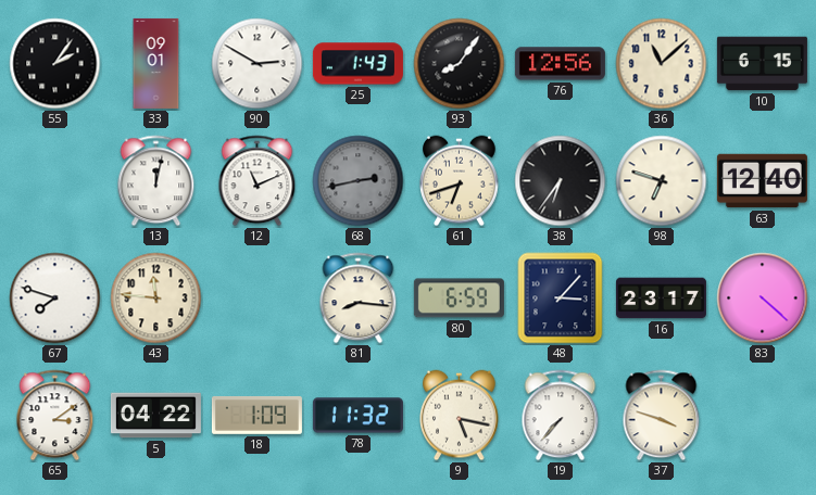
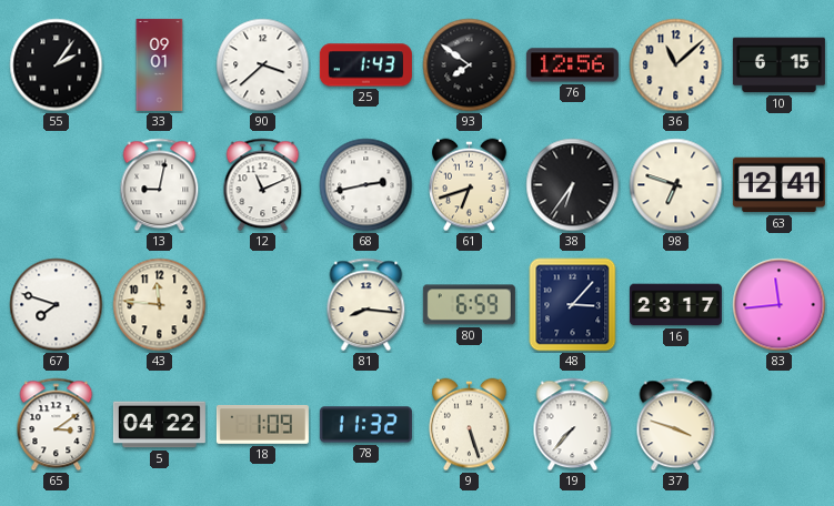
90: 2:50 -> 3:38 (263, 65)
93: 8:06 -> 7:51 (470, 65)
13: 12:02 -> 9:02 (160, 185)
68 dial: grey -> white (366, 185)
63: 12:40 -> 12:41 (778, 185)
83: 4:22 -> 11:44 (780, 305)
9: 5:17 -> 5:27 (470, 425)
